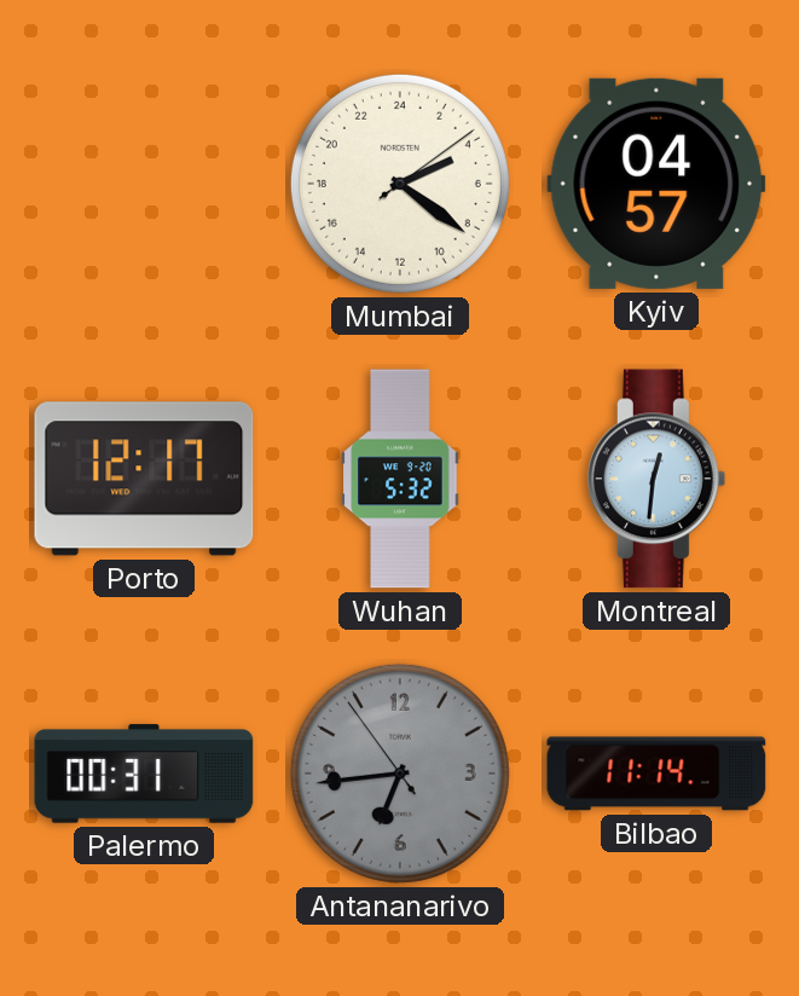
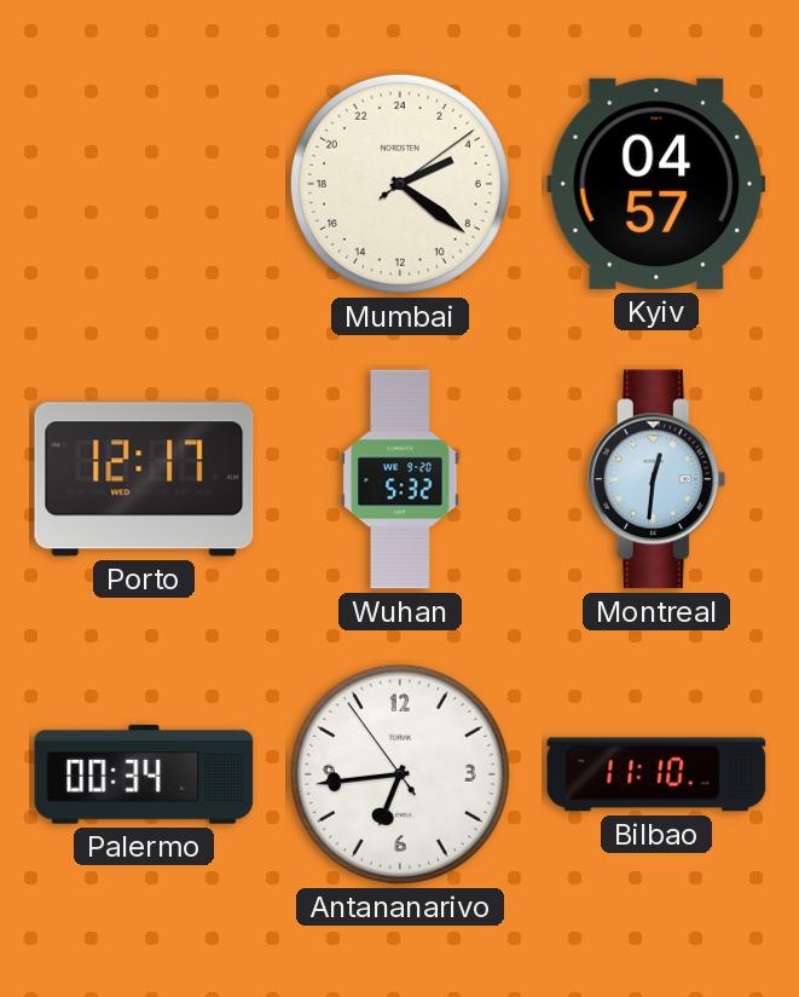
Palermo: 00:31 -> 00:34 (144, 774)
Antananarivo dial: grey -> white (400, 774)
Bilbao: 11:14 -> 11:10 (656, 774)
